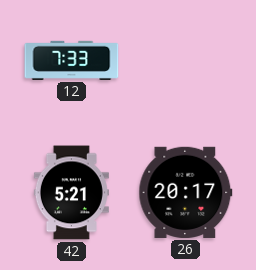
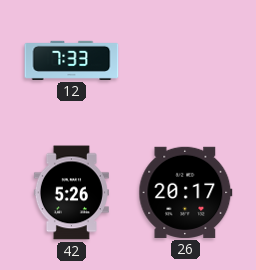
42: 5:21 -> 5:26 (71, 193)
